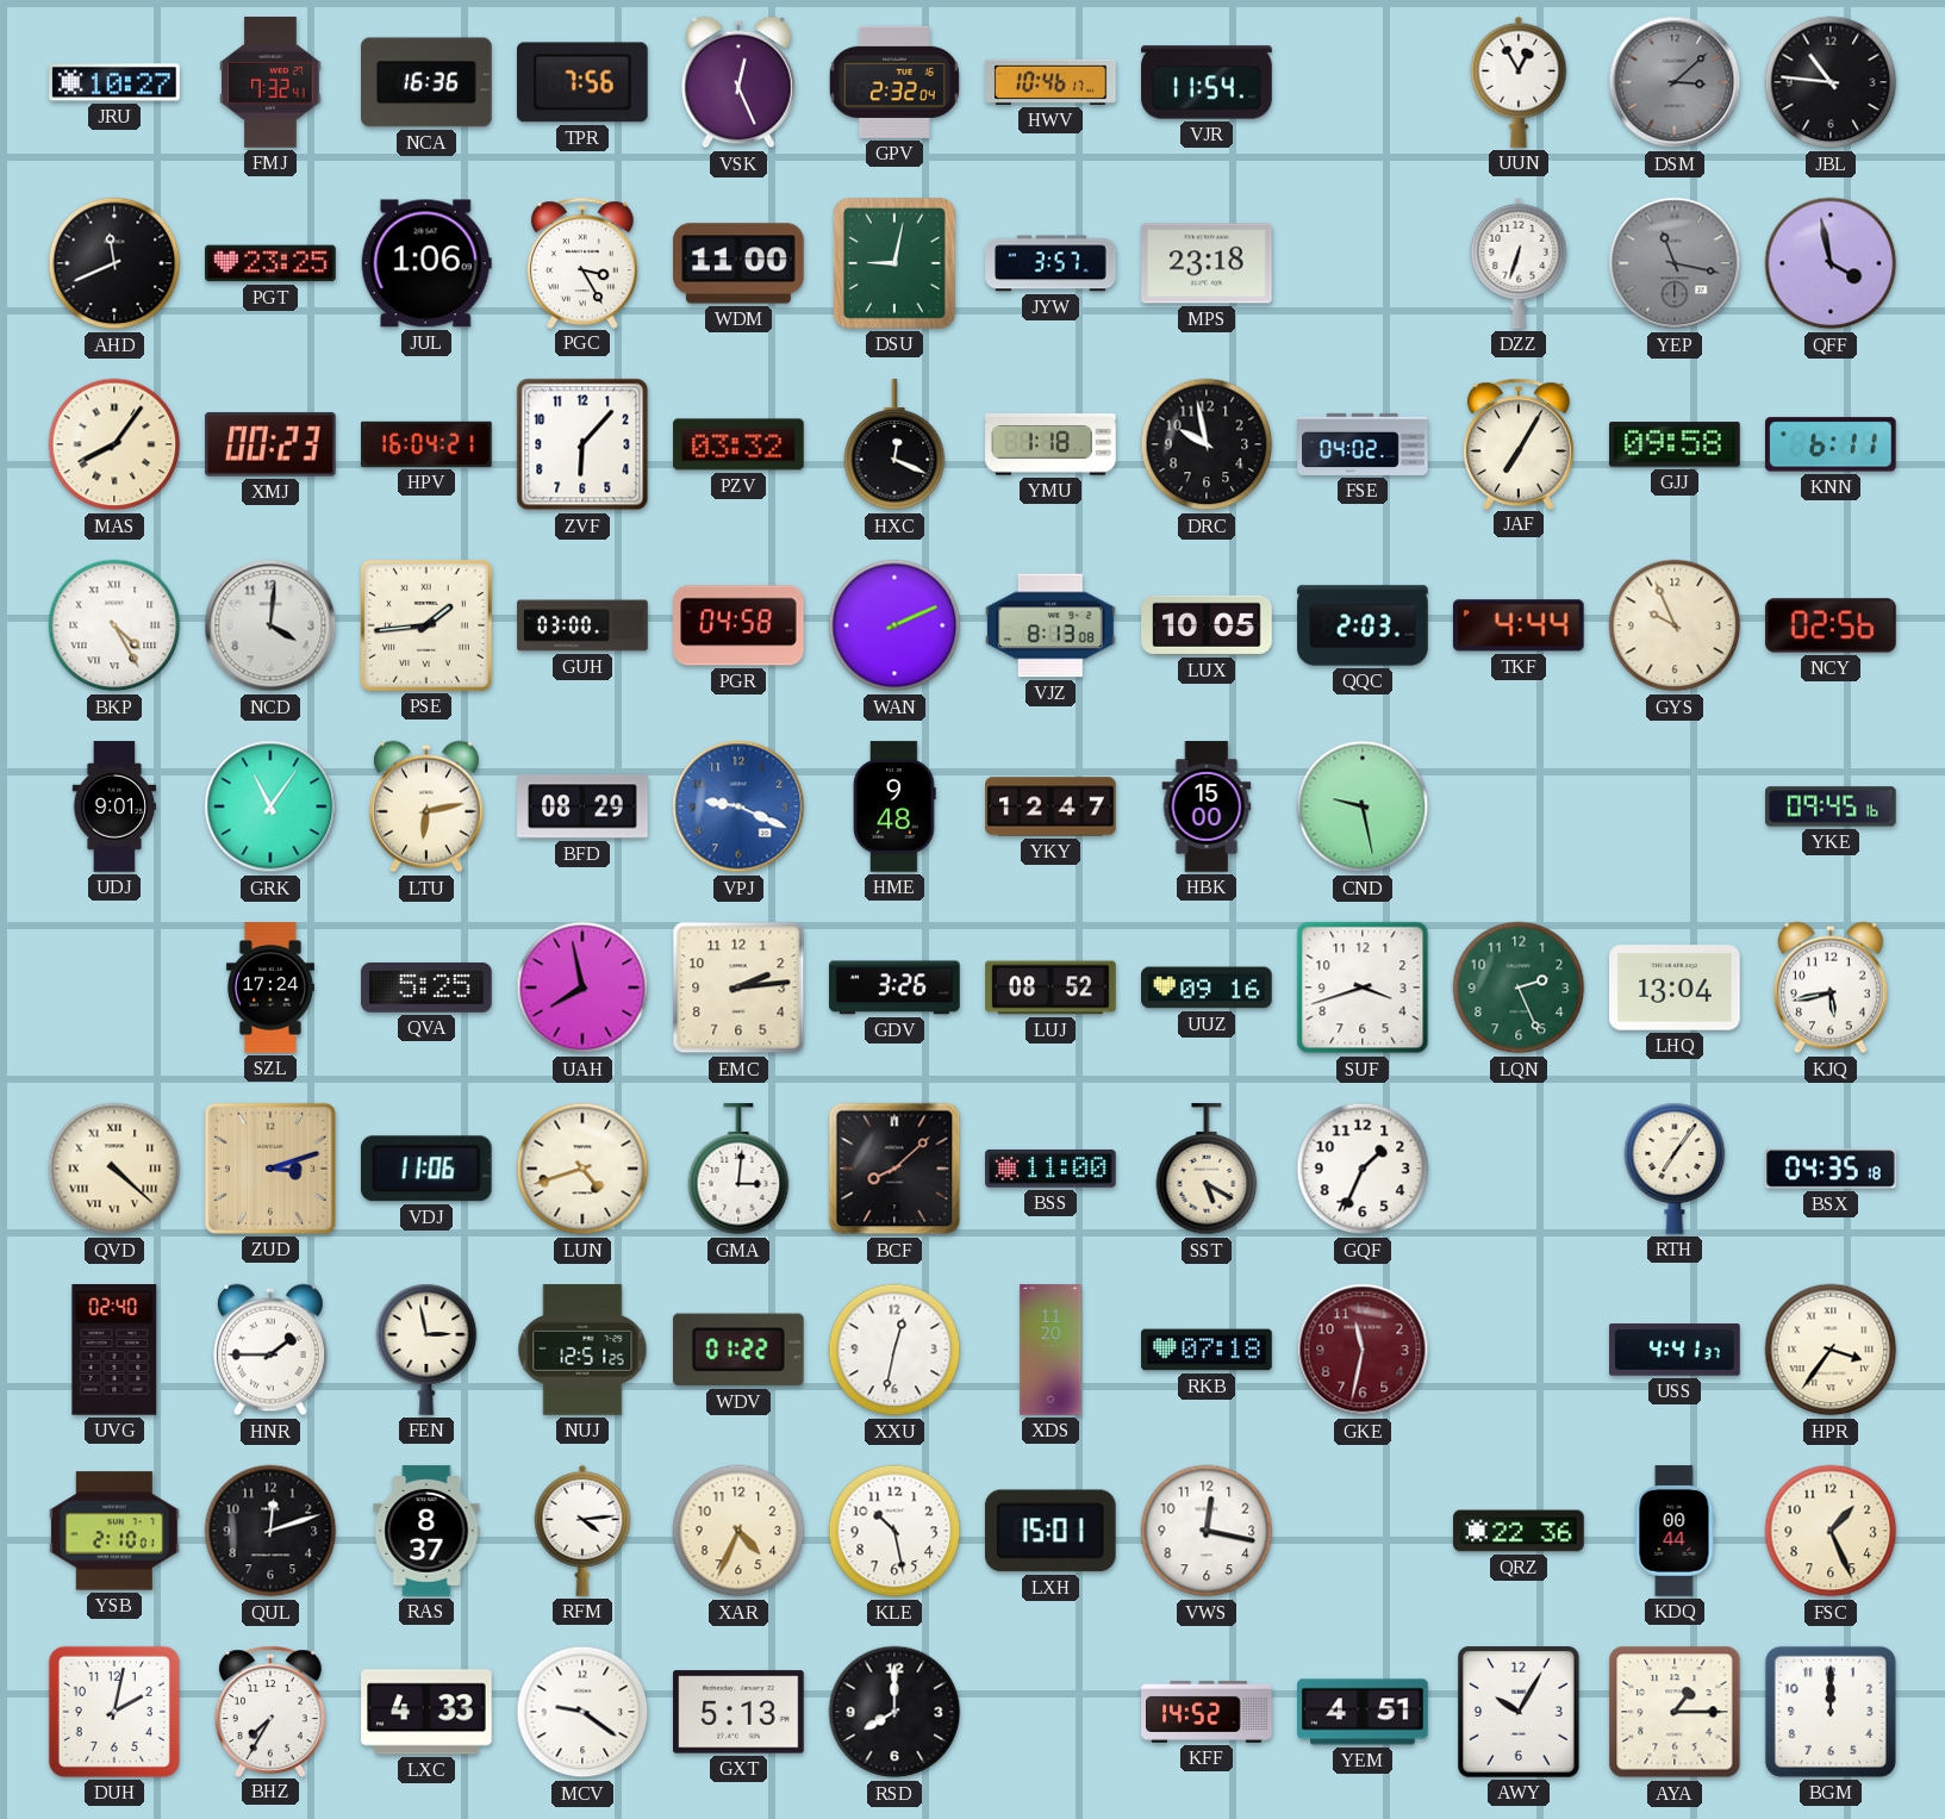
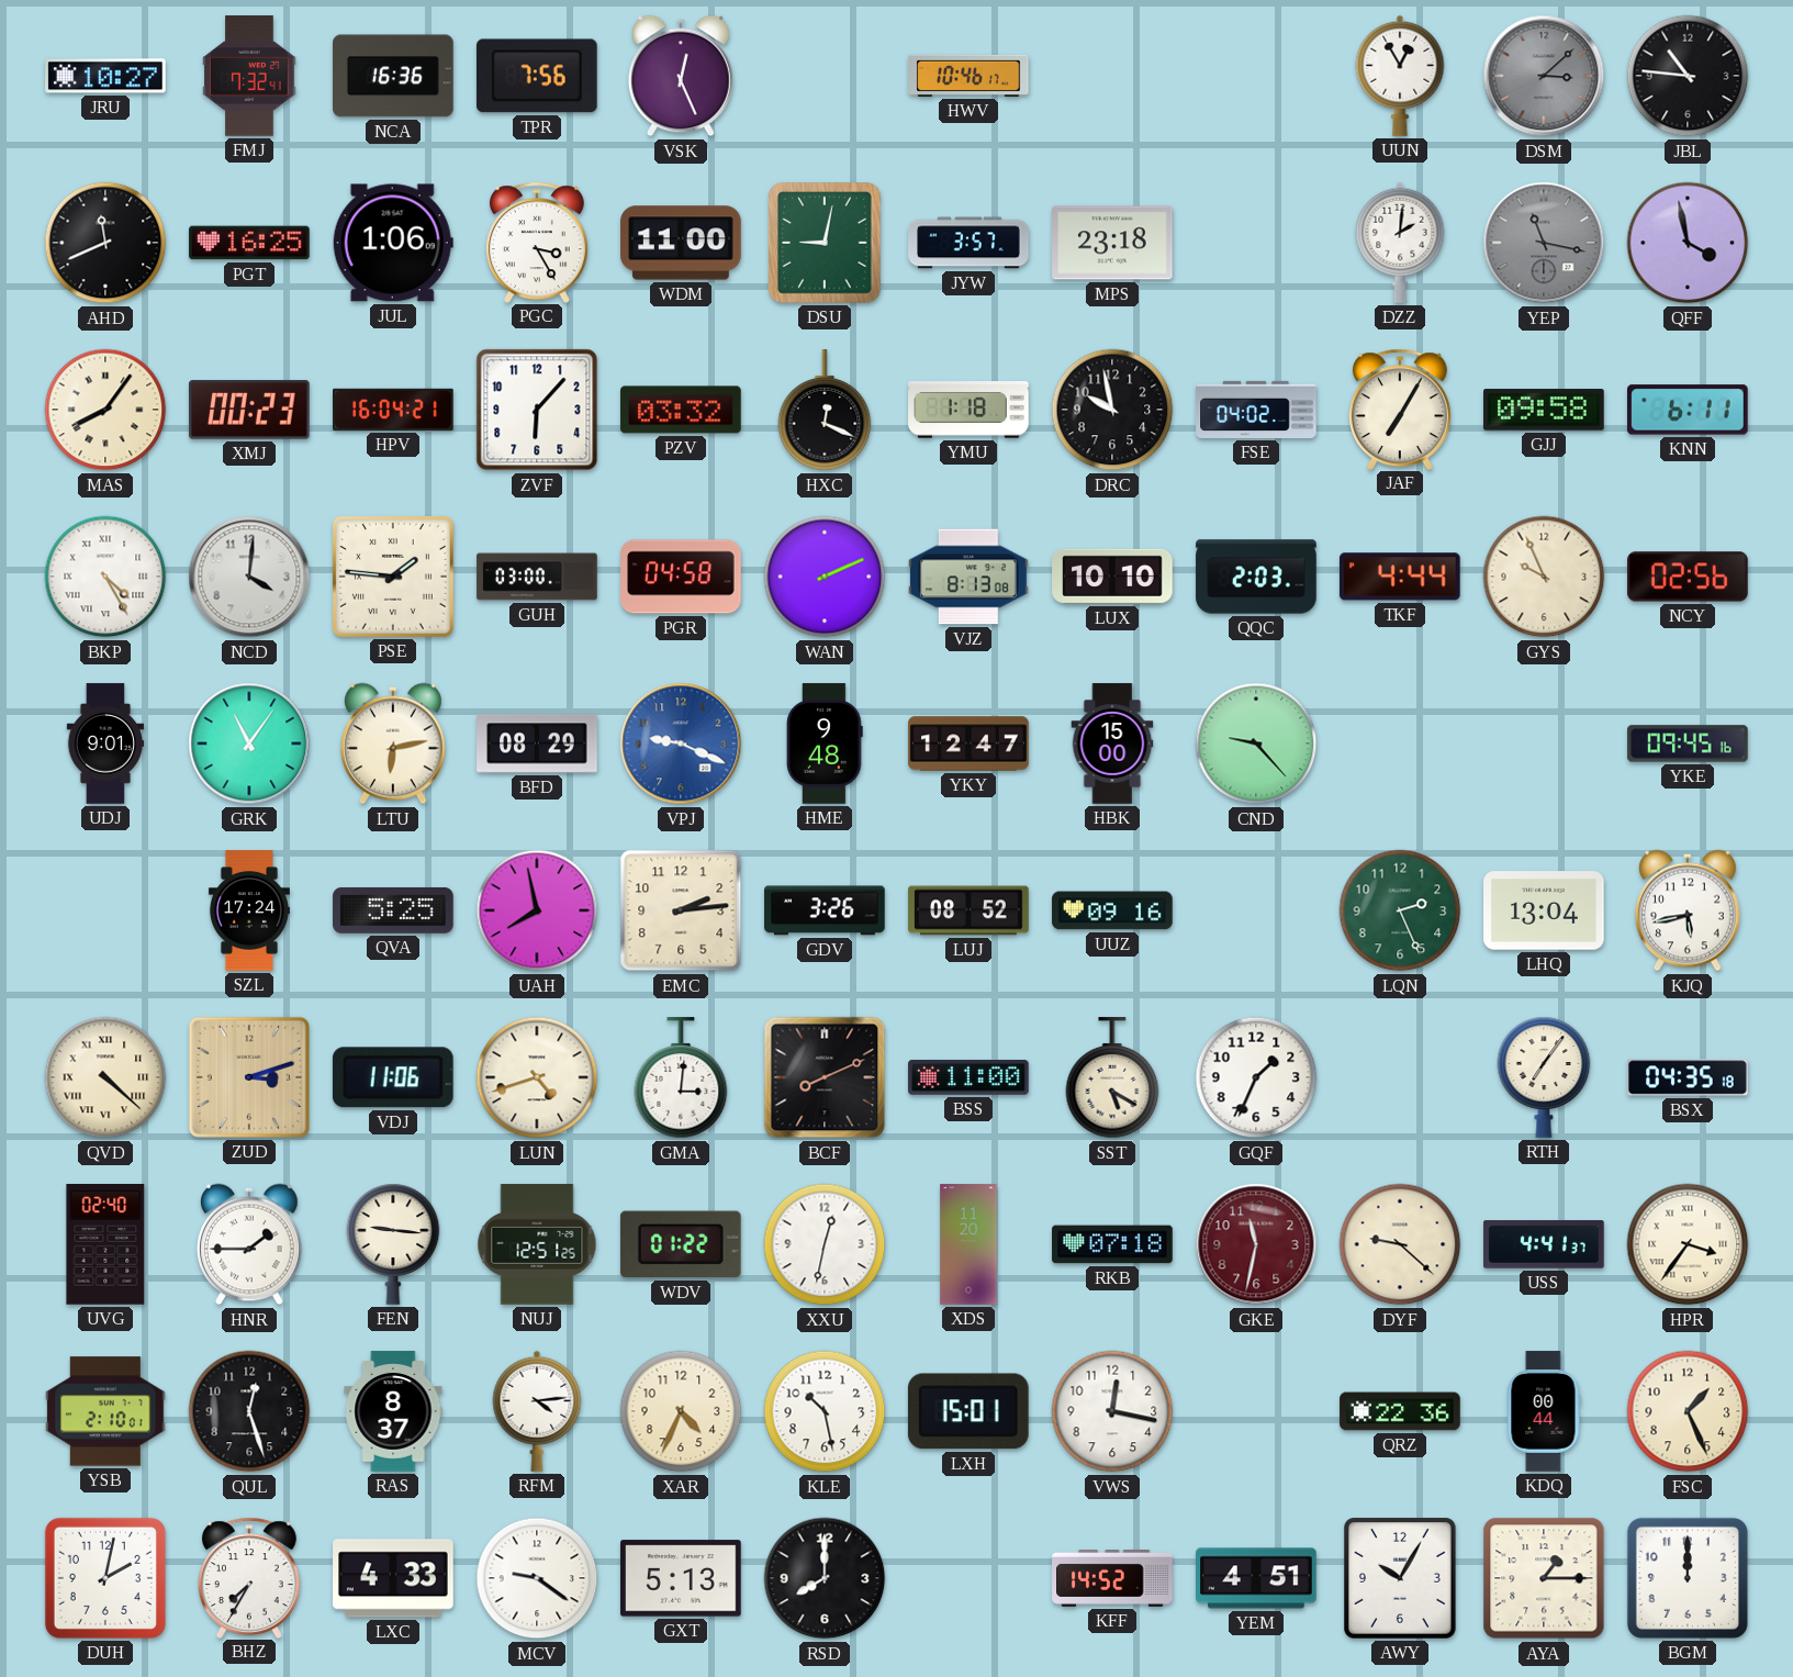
GPV: 2:32 -> none (894, 82)
VJR: 11:54 -> none (1207, 82)
PGT: 23:25 -> 16:25 (249, 243)
DZZ: 6:33 -> 2:01 (1400, 243)
PSE: 1:44 -> 1:46 (393, 577)
LUX: 10:05 -> 10:10 (1112, 577)
CND: 9:28 -> 9:23 (1256, 744)
SUF: 3:42 -> none (1363, 988)
BCF: 8:08 -> 8:11 (825, 1077)
FEN: 2:58 -> 9:16 (393, 1244)
DYF: none -> 9:22 (1400, 1244)
QUL: 12:12 -> 12:27 (249, 1411)
